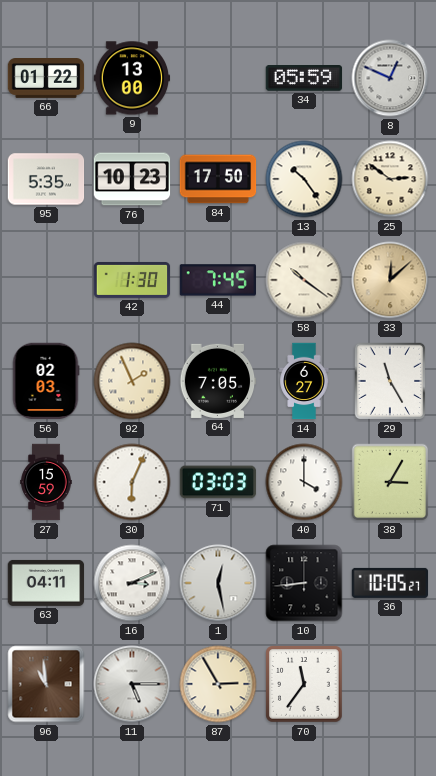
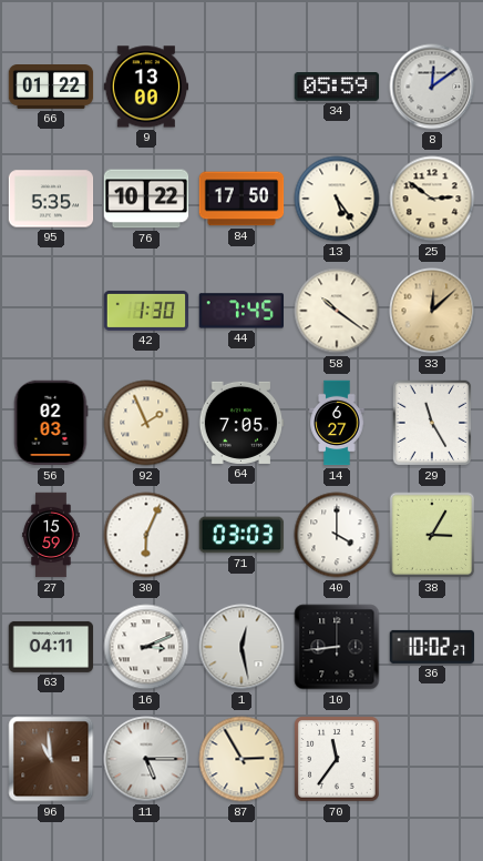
8: 12:49 -> 12:09 (432, 87)
76: 10:23 -> 10:22 (146, 199)
13: 10:24 -> 5:24 (337, 199)
36: 10:05 -> 10:02 (432, 647)
